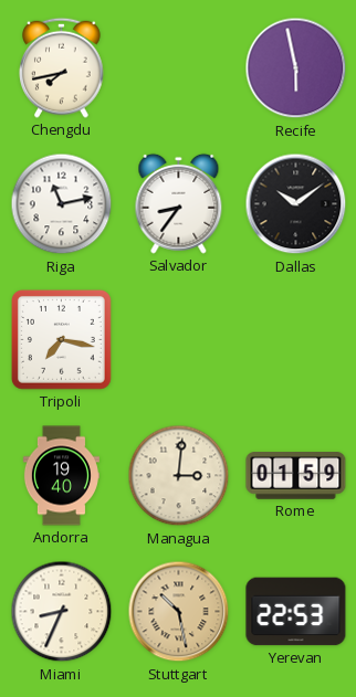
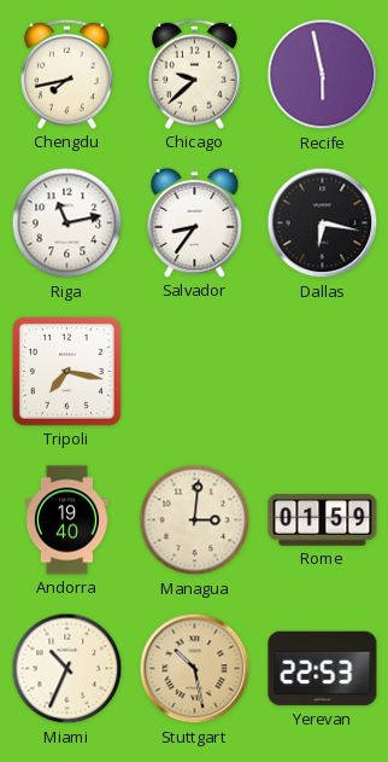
Chicago: none -> 9:38 (195, 74)
Dallas: 10:09 -> 6:17 (323, 223)
Miami: 8:34 -> 10:34 (67, 669)
